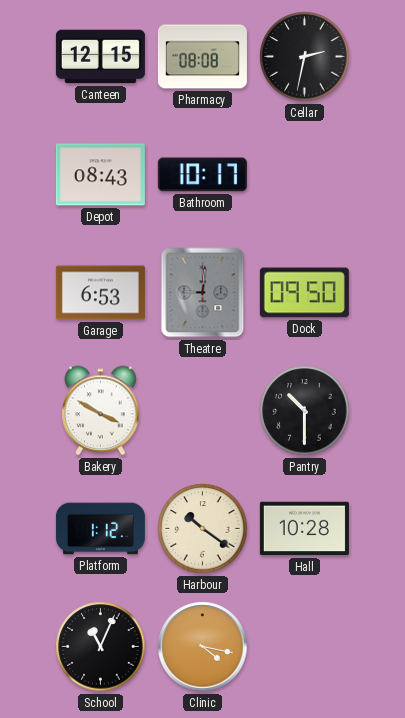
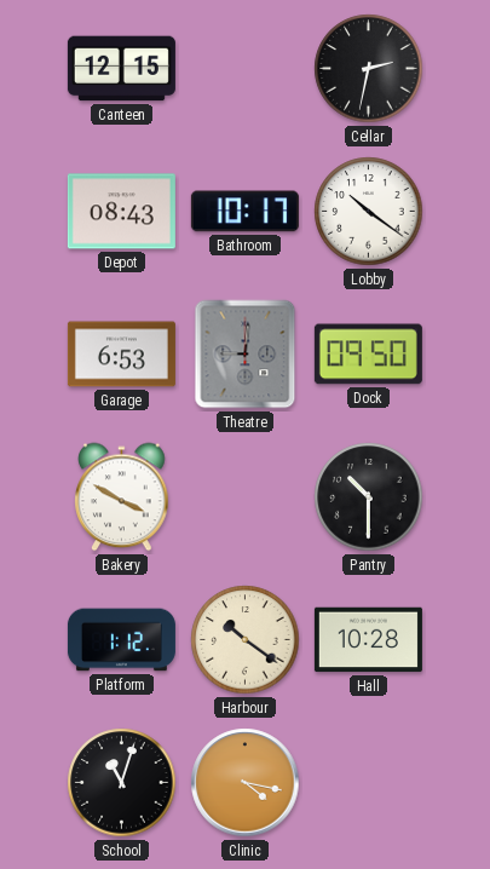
Pharmacy: 08:08 -> none (202, 57)
Lobby: none -> 10:21 (369, 212)
School: 11:04 -> 11:03 (122, 783)
